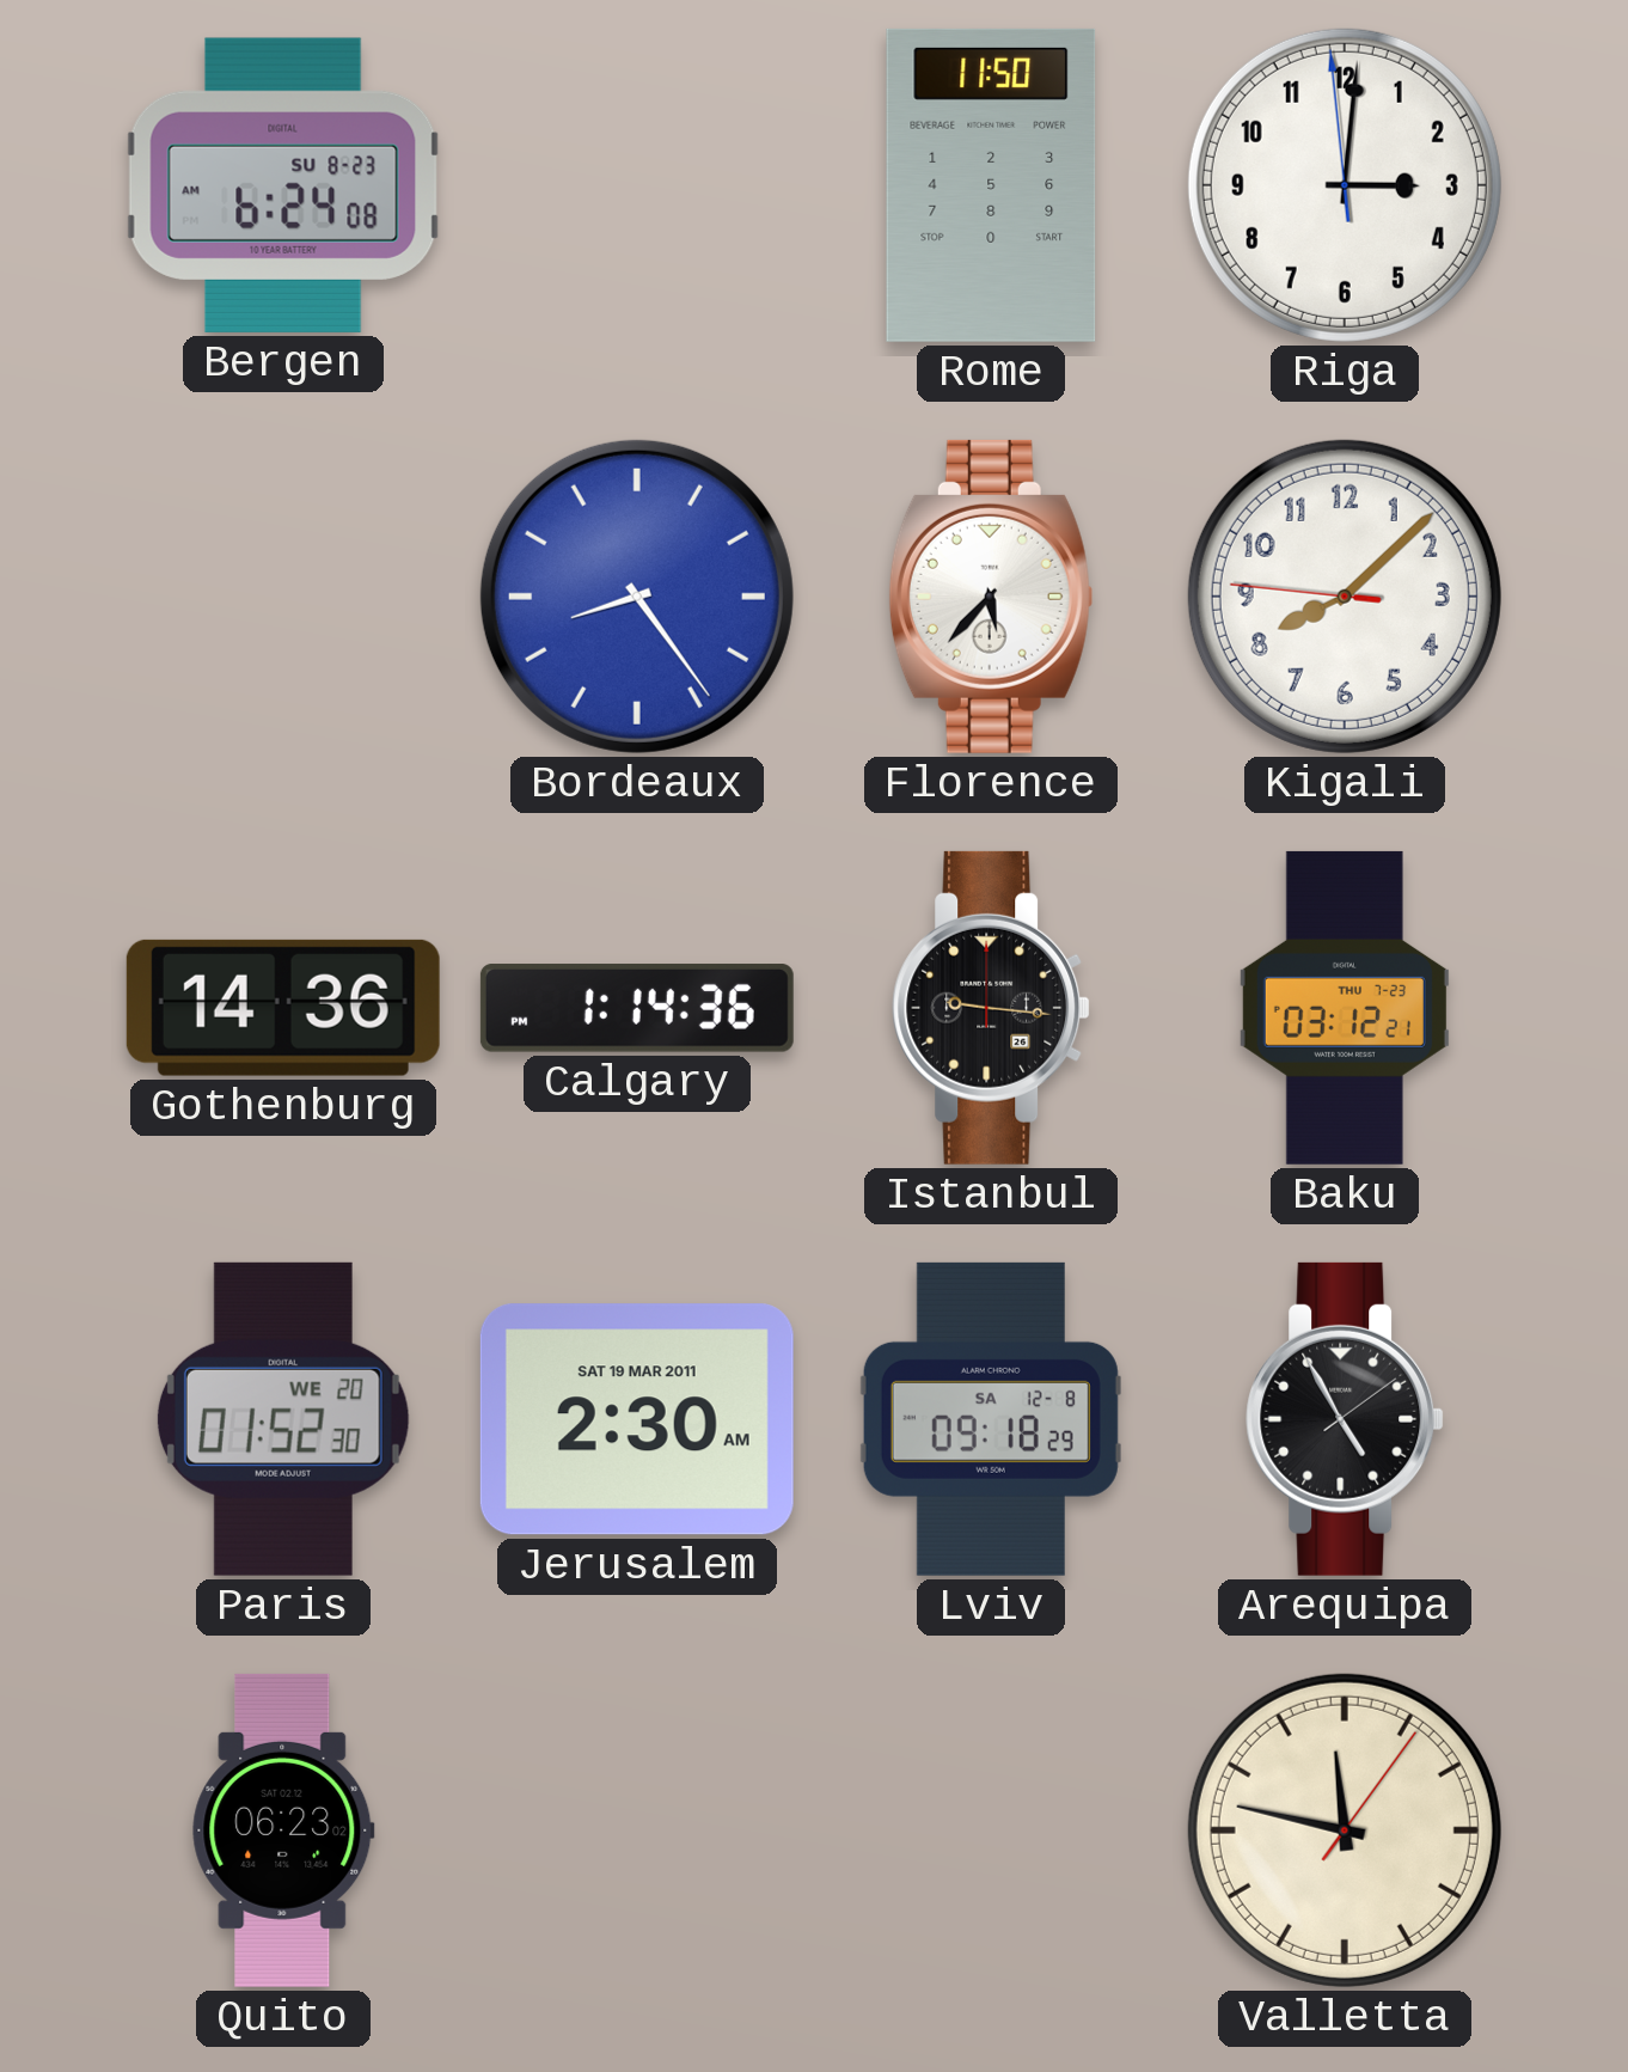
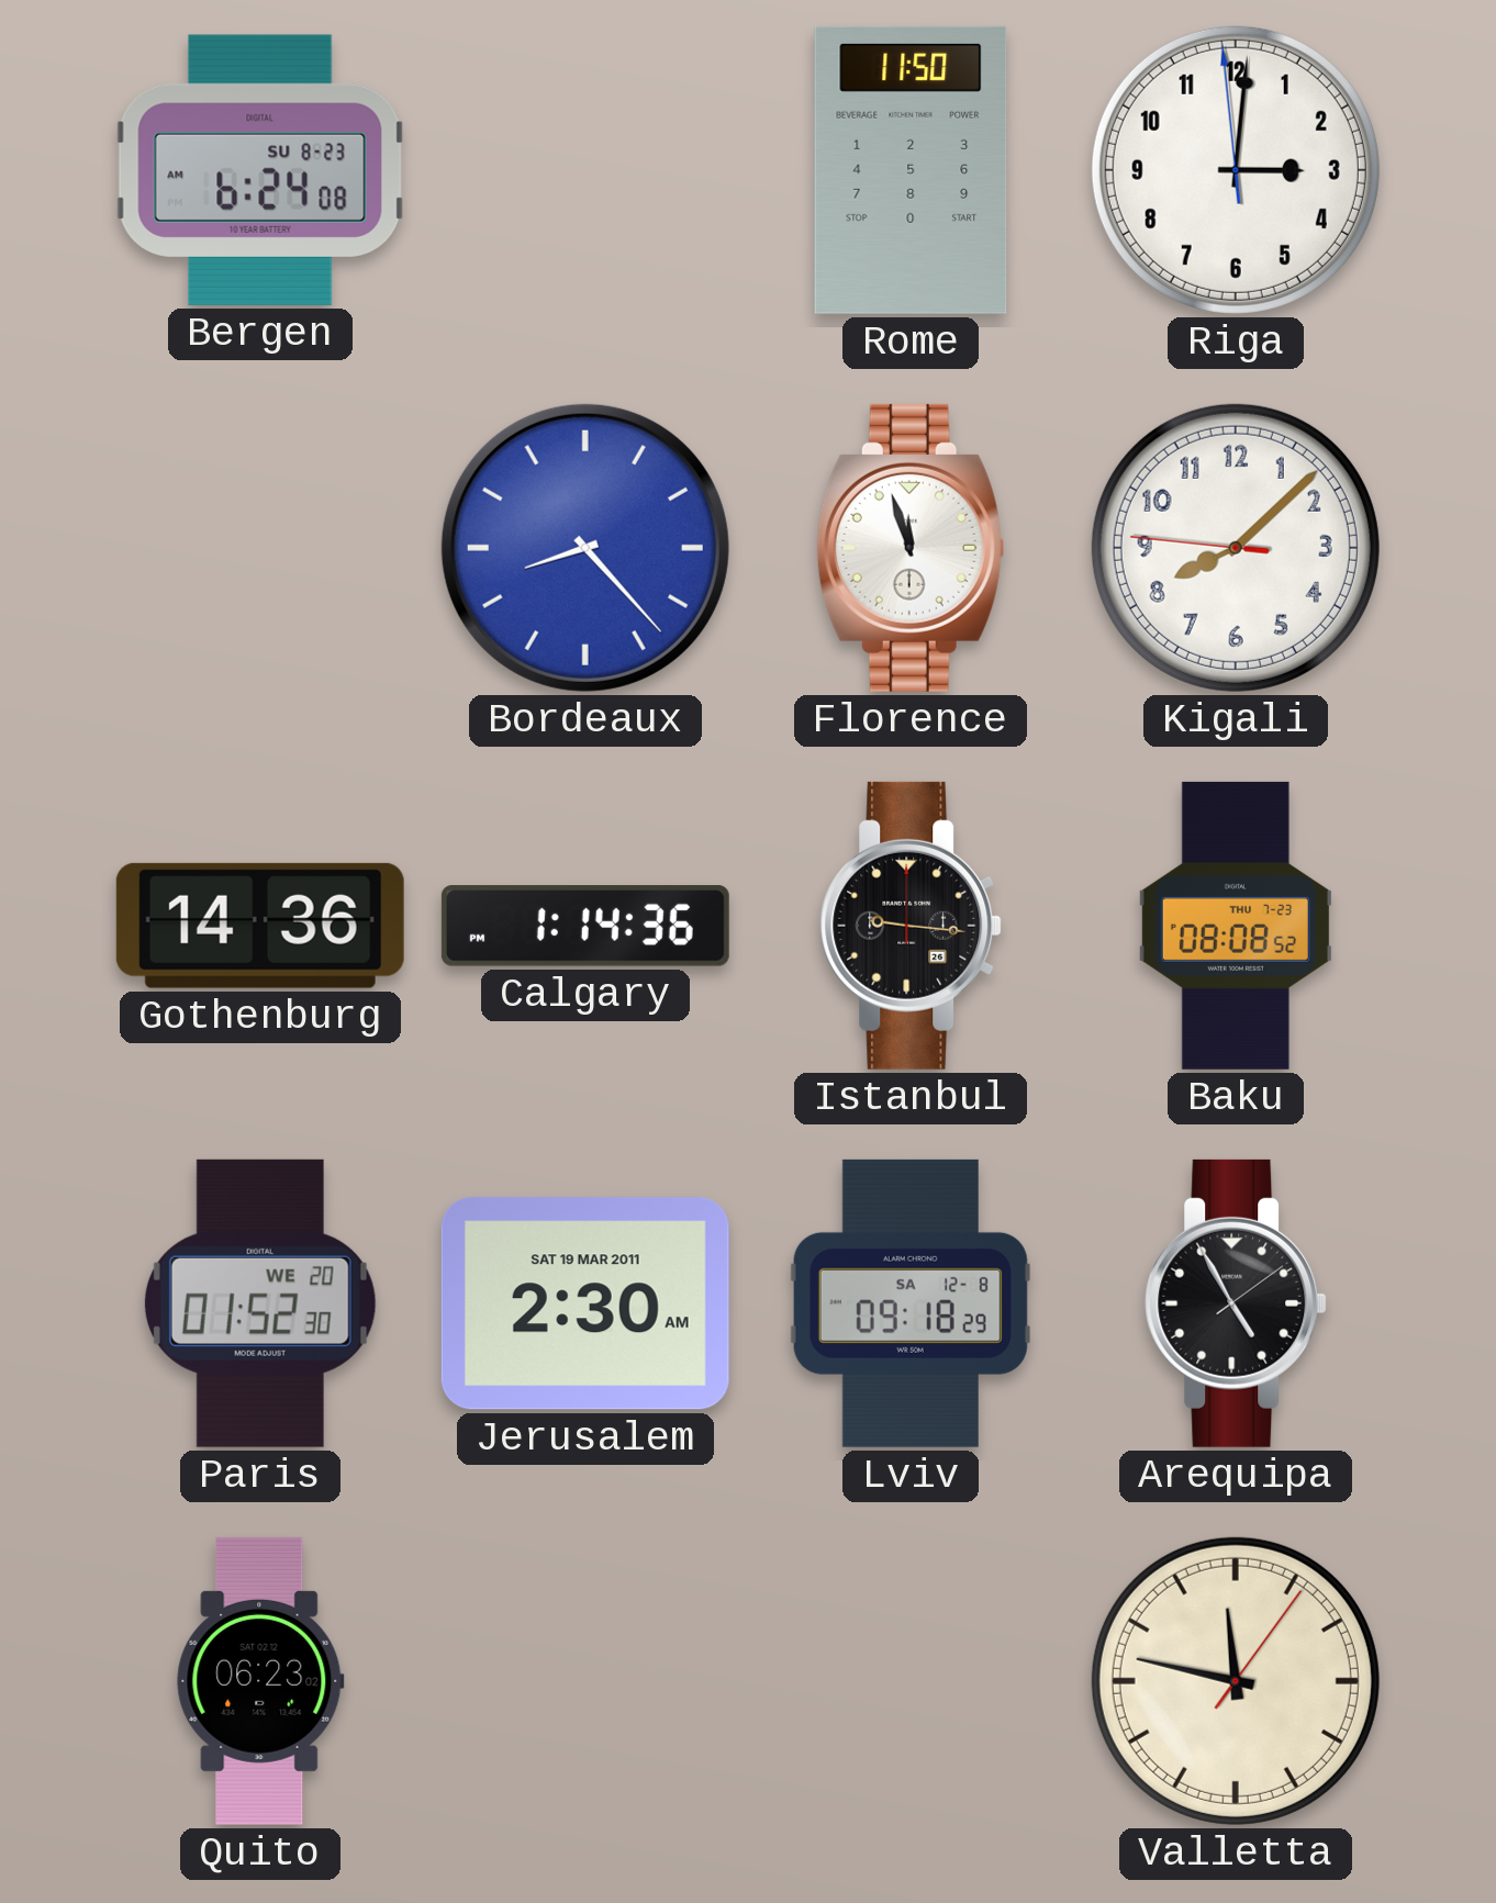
Bordeaux: 8:24 -> 8:23 (585, 548)
Florence: 5:37 -> 11:57 (911, 548)
Baku: 03:12 -> 08:08 (1236, 926)
